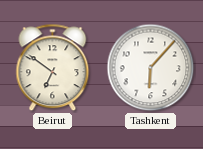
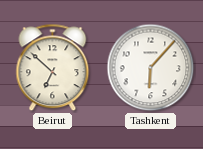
Beirut: 6:51 -> 6:52 (53, 68)
